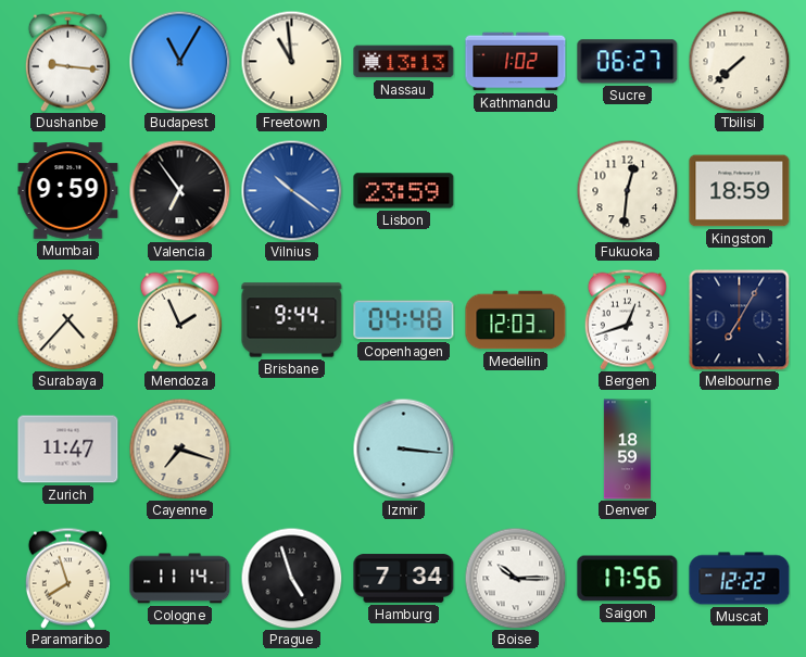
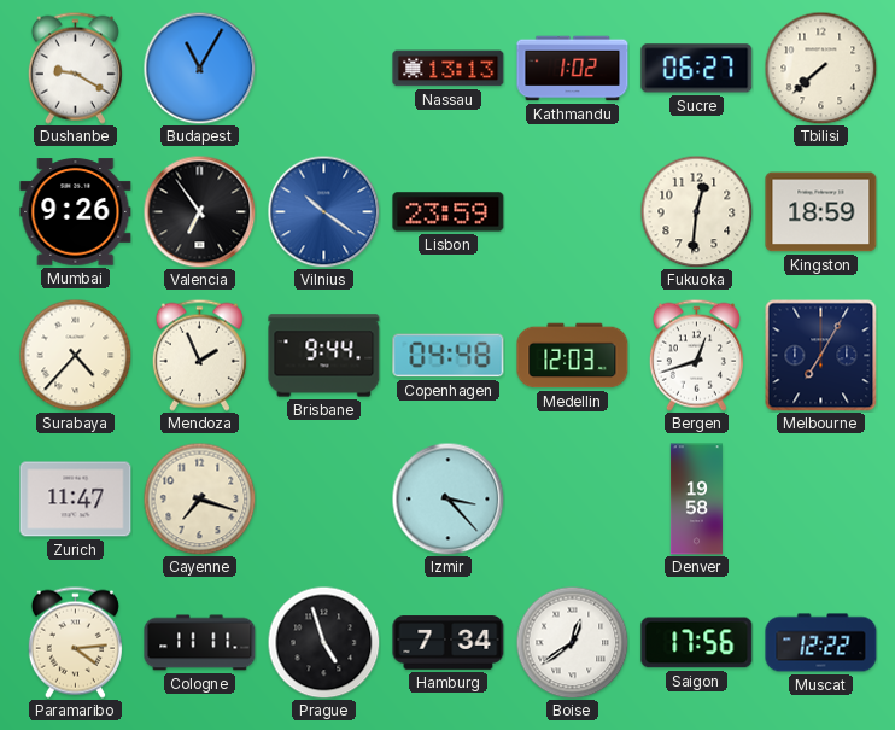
Dushanbe: 9:16 -> 9:20 (75, 68)
Freetown: 10:59 -> none (291, 61)
Mumbai: 9:59 -> 9:26 (76, 212)
Izmir: 3:16 -> 3:23 (448, 498)
Denver: 18:59 -> 19:58 (696, 500)
Paramaribo: 7:57 -> 4:14 (75, 642)
Cologne: 11:14 -> 11:11 (200, 643)
Boise: 10:15 -> 12:39 (572, 642)
